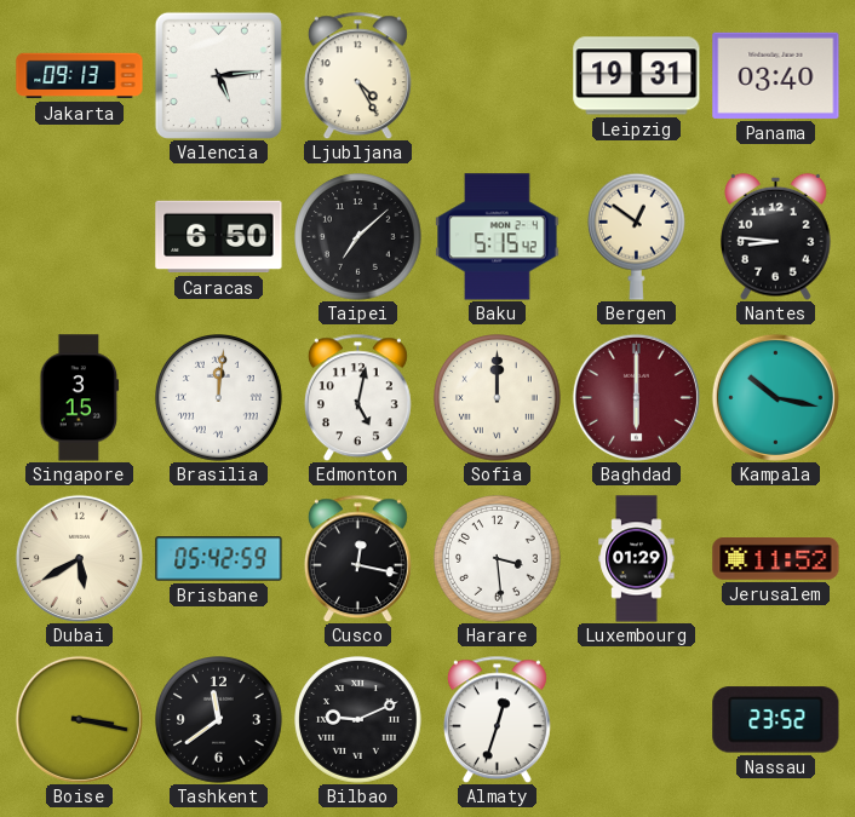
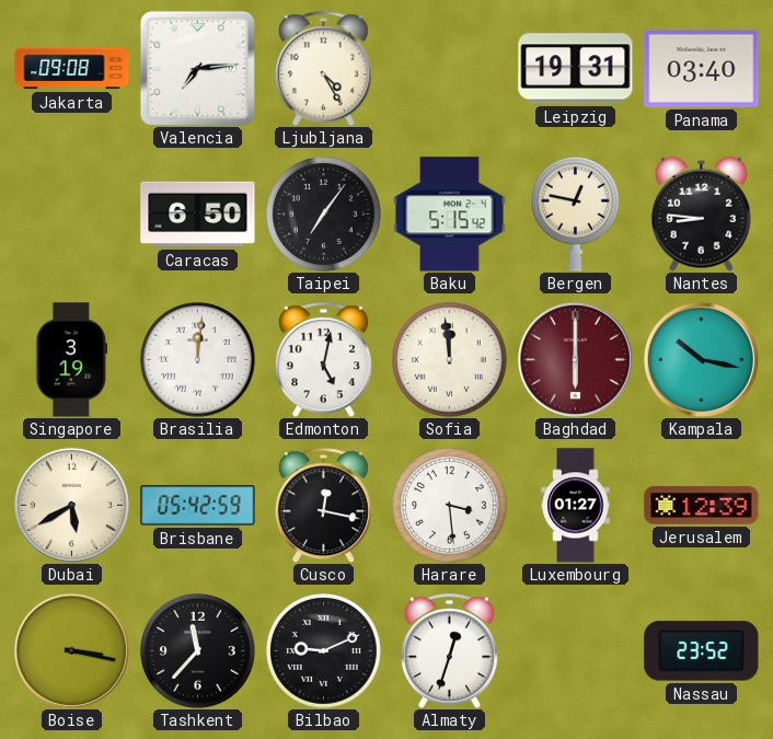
Jakarta: 09:13 -> 09:08 (72, 69)
Valencia: 5:14 -> 7:14 (197, 68)
Taipei: 7:08 -> 7:06 (324, 215)
Bergen: 12:51 -> 12:47 (575, 213)
Singapore: 3:15 -> 3:19 (72, 360)
Sofia: 12:00 -> 11:59 (450, 360)
Luxembourg: 01:29 -> 01:27 (576, 506)
Jerusalem: 11:52 -> 12:39 (702, 506)
Tashkent: 11:39 -> 11:37 (198, 651)
